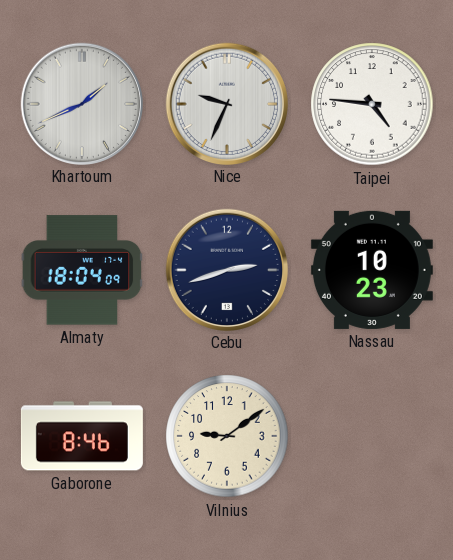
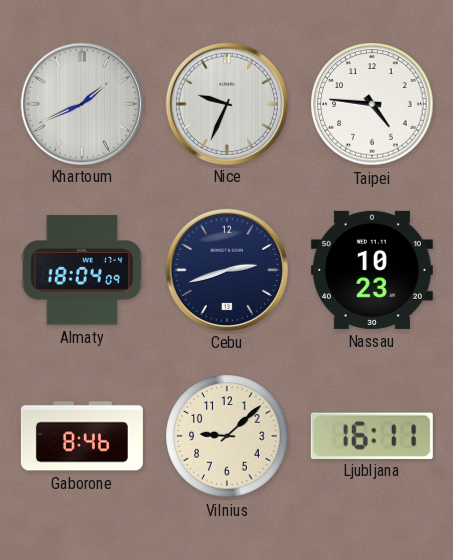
Vilnius: 9:09 -> 9:08 (227, 436)
Ljubljana: none -> 16:11 (372, 435)
